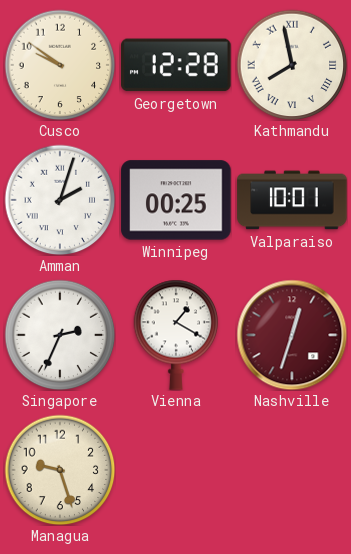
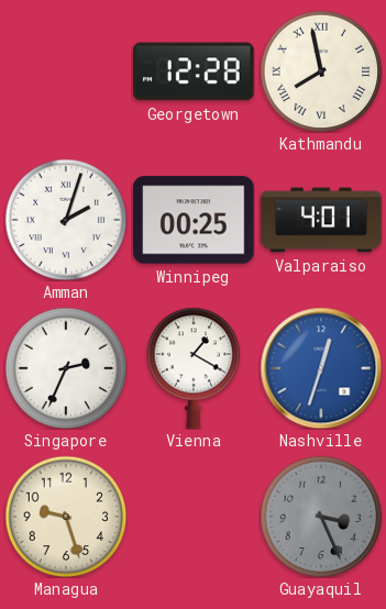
Cusco: 9:51 -> none (60, 65)
Valparaiso: 10:01 -> 4:01 (321, 220)
Nashville dial: burgundy -> blue (321, 368)
Guayaquil: none -> 3:26 (321, 517)
